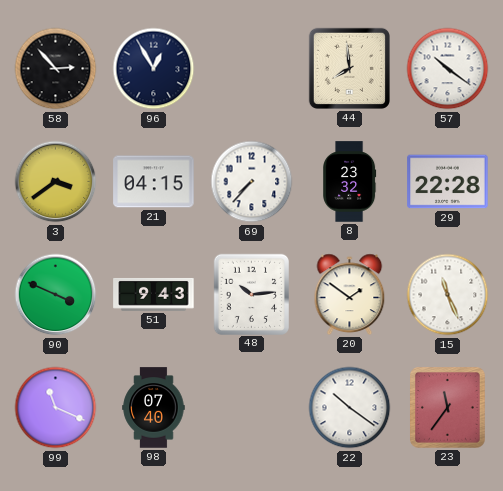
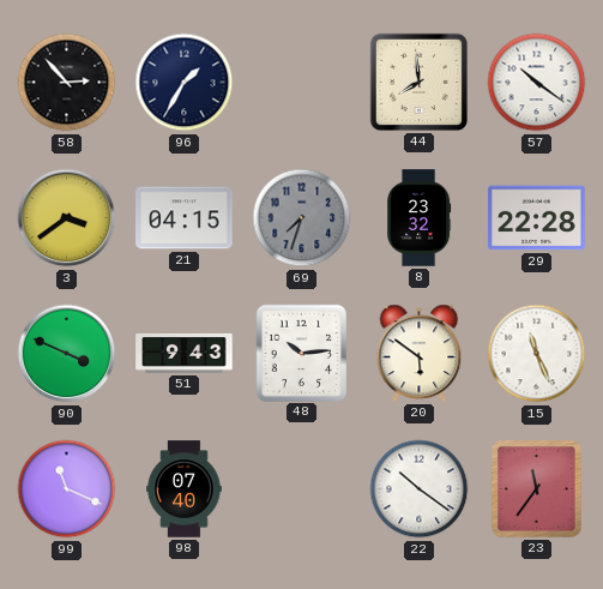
96: 12:55 -> 1:35 (185, 83)
69: 7:37 -> 7:33 (302, 218)
69 dial: white -> grey (302, 218)
20: 1:51 -> 5:51 (420, 353)
